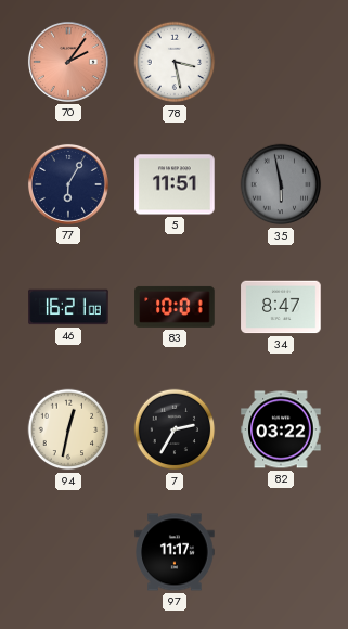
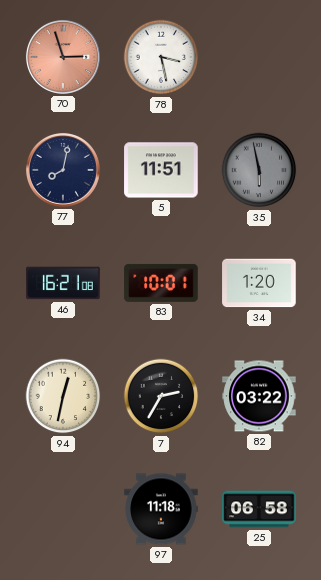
70: 2:06 -> 2:57 (63, 57)
77: 6:05 -> 8:02 (63, 170)
34: 8:47 -> 1:20 (259, 283)
97: 11:17 -> 11:18 (161, 509)
25: none -> 06:58 (259, 509)
